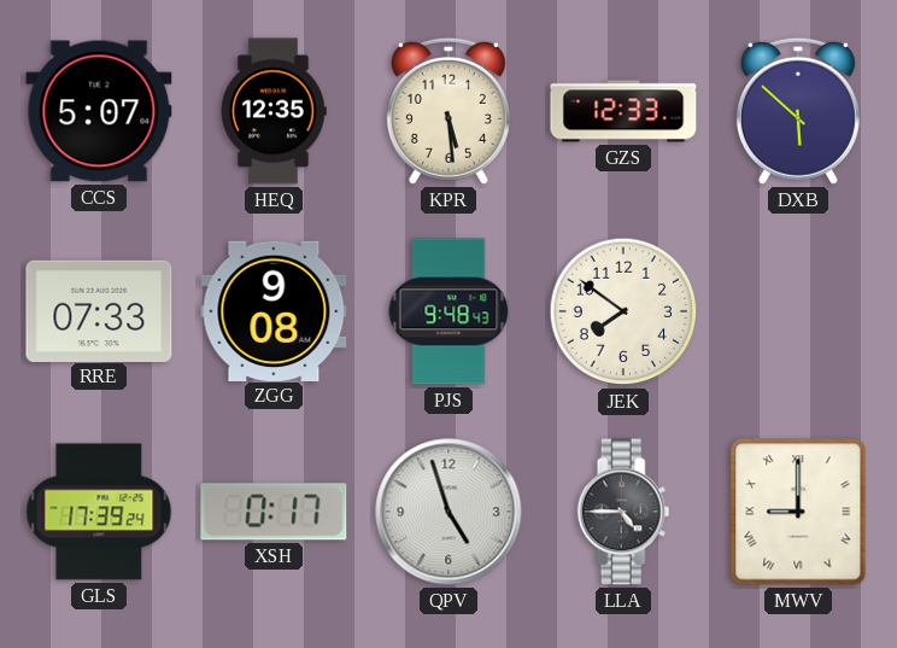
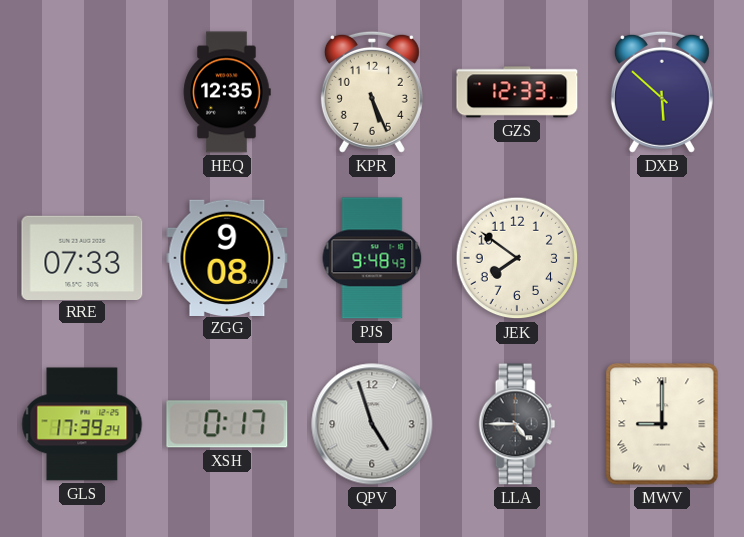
CCS: 5:07 -> none (99, 111)
KPR: 5:29 -> 5:26 (372, 92)
